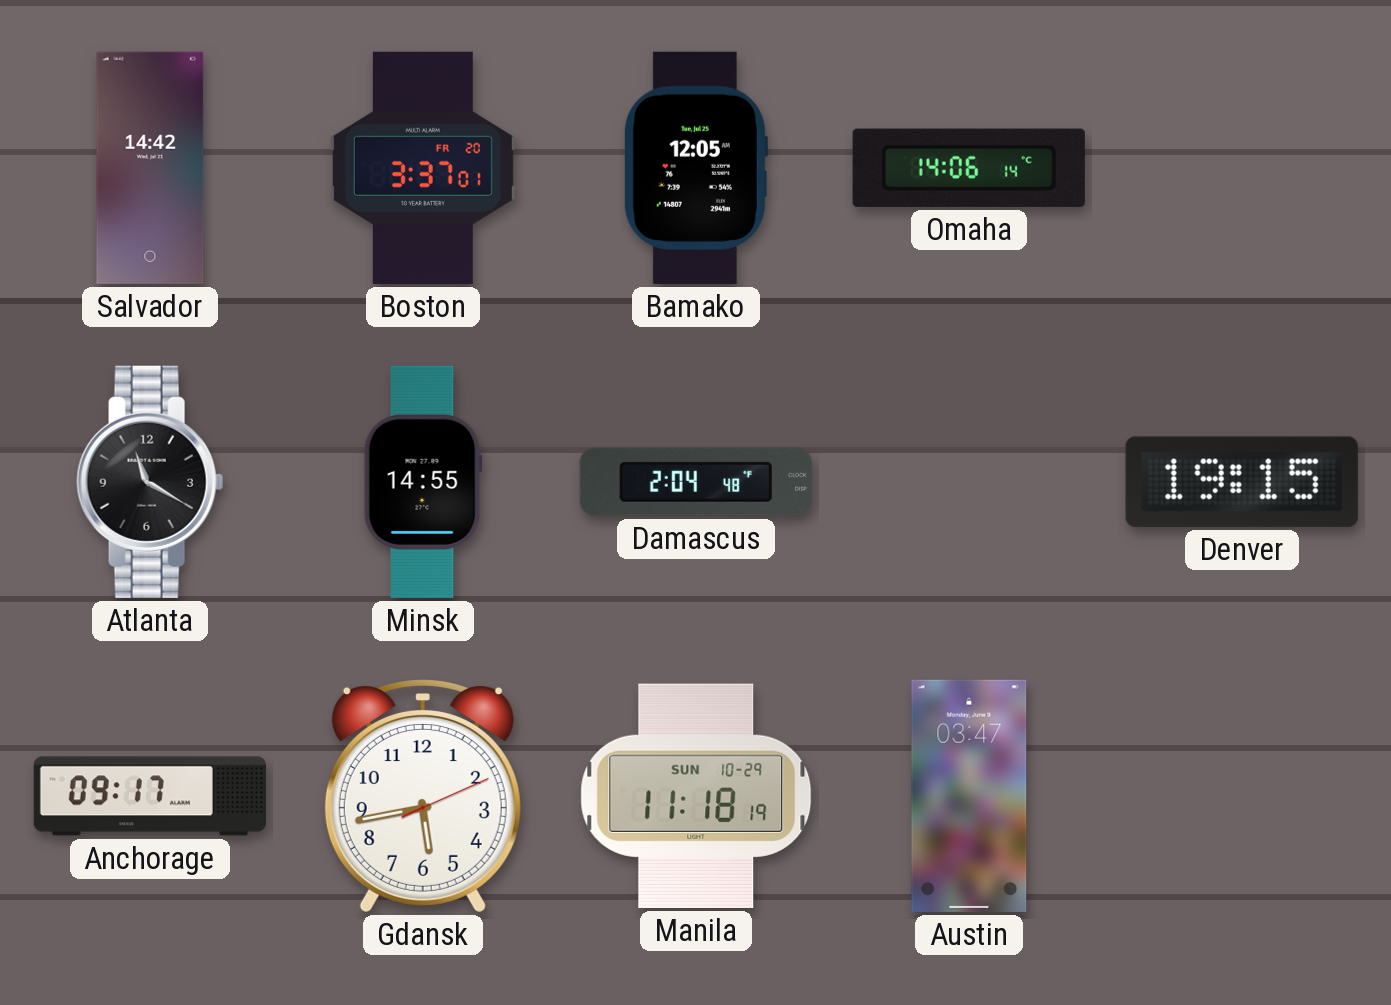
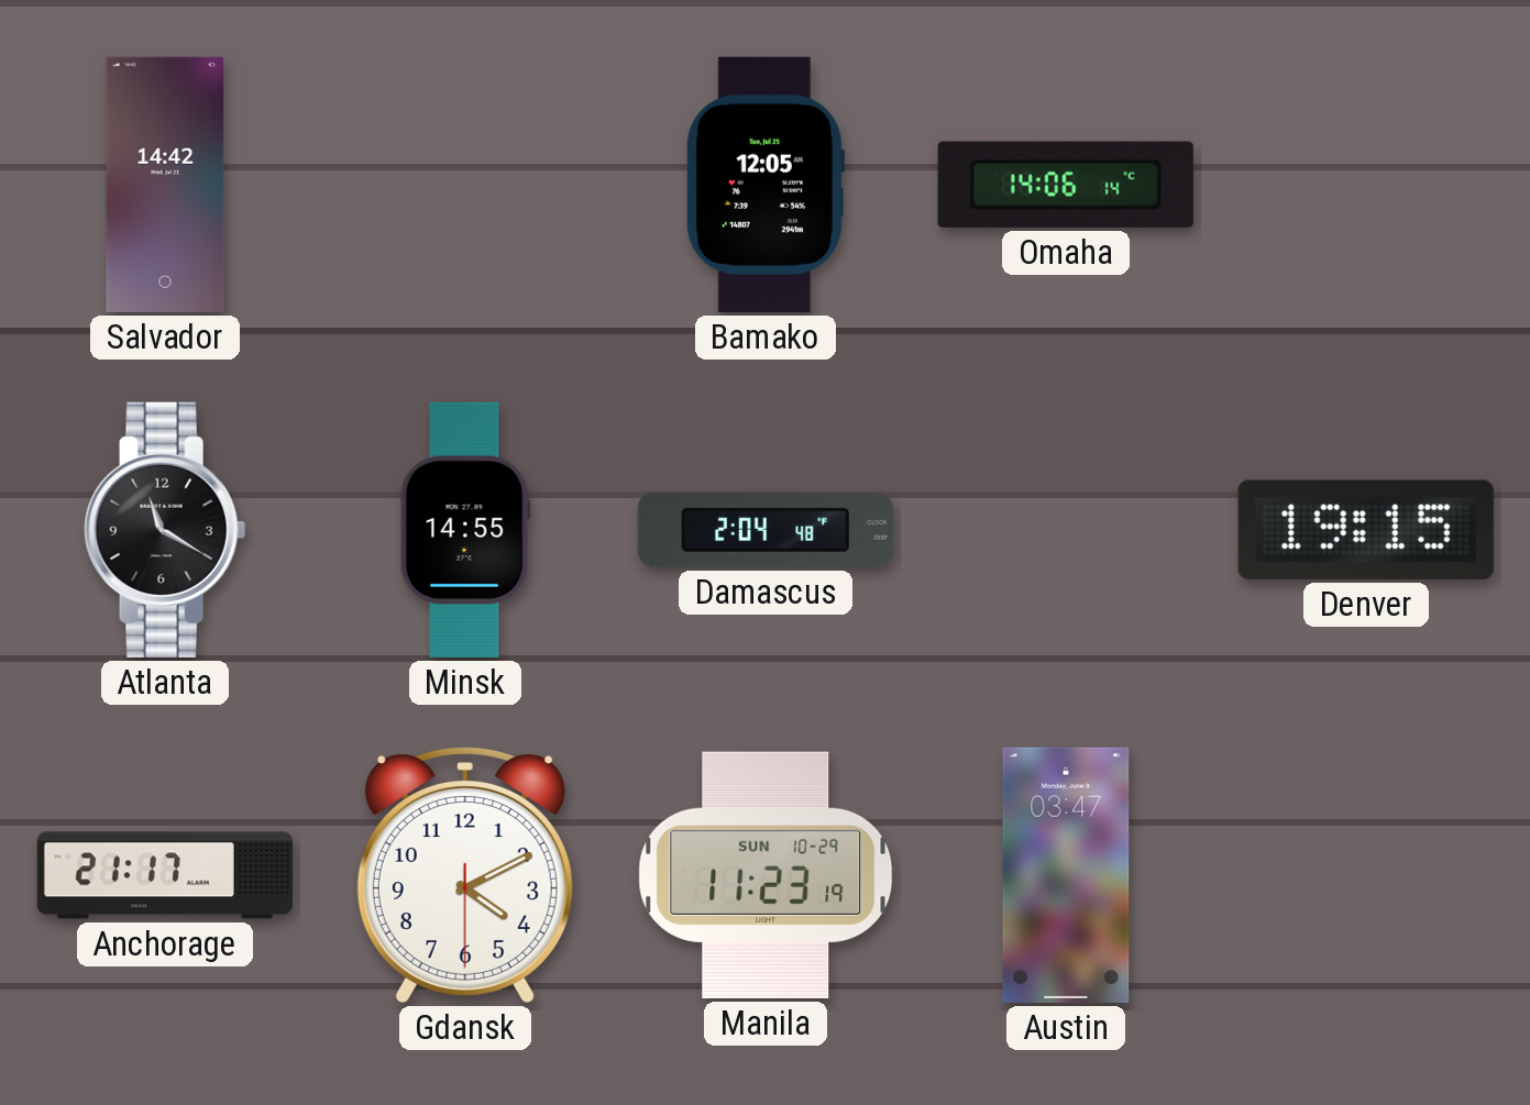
Boston: 3:37 -> none (423, 168)
Anchorage: 09:17 -> 21:17 (165, 875)
Gdansk: 5:43 -> 4:10 (465, 875)
Manila: 11:18 -> 11:23 (766, 875)
